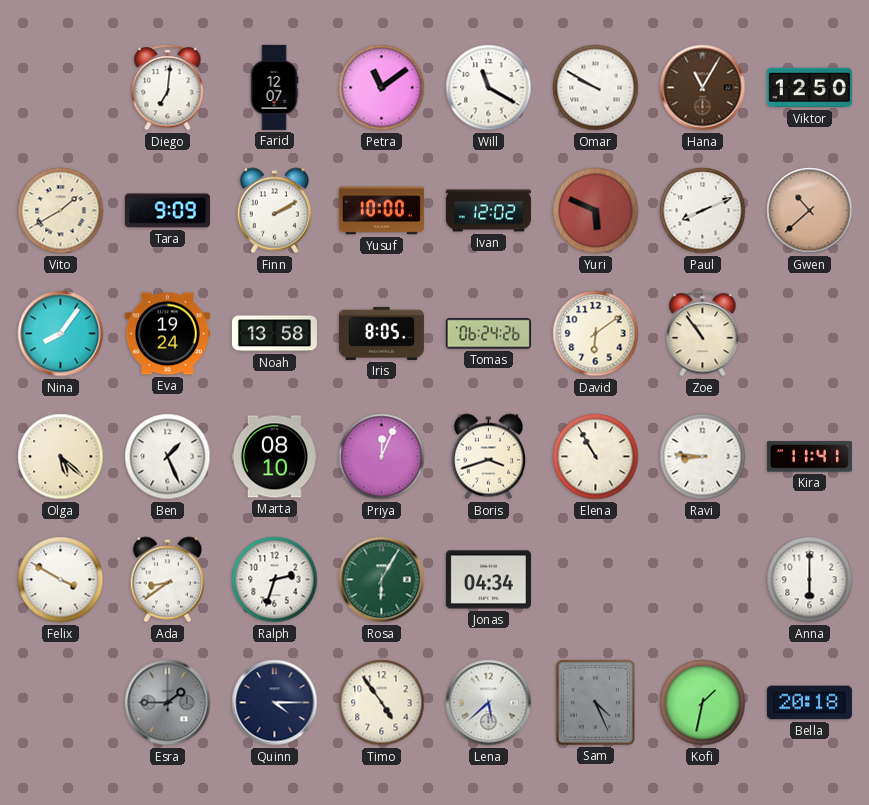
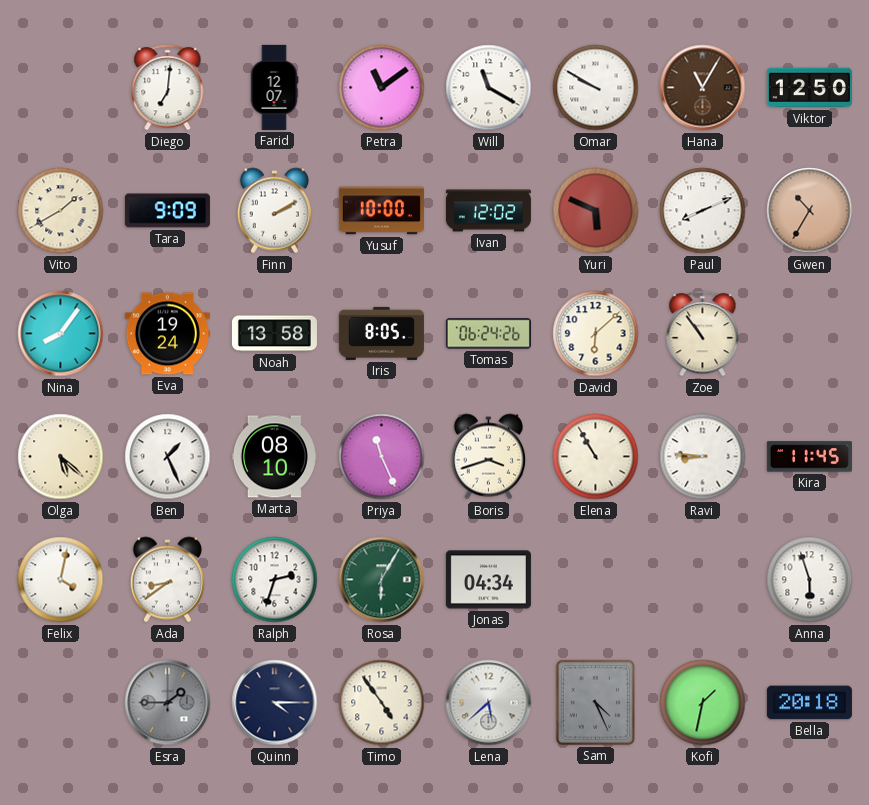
Gwen: 10:38 -> 10:35 (810, 211)
David: 6:09 -> 6:08 (596, 334)
Priya: 12:04 -> 11:26 (382, 457)
Kira: 11:41 -> 11:45 (809, 457)
Felix: 3:50 -> 4:02 (61, 580)
Anna: 6:00 -> 5:57 (810, 580)
